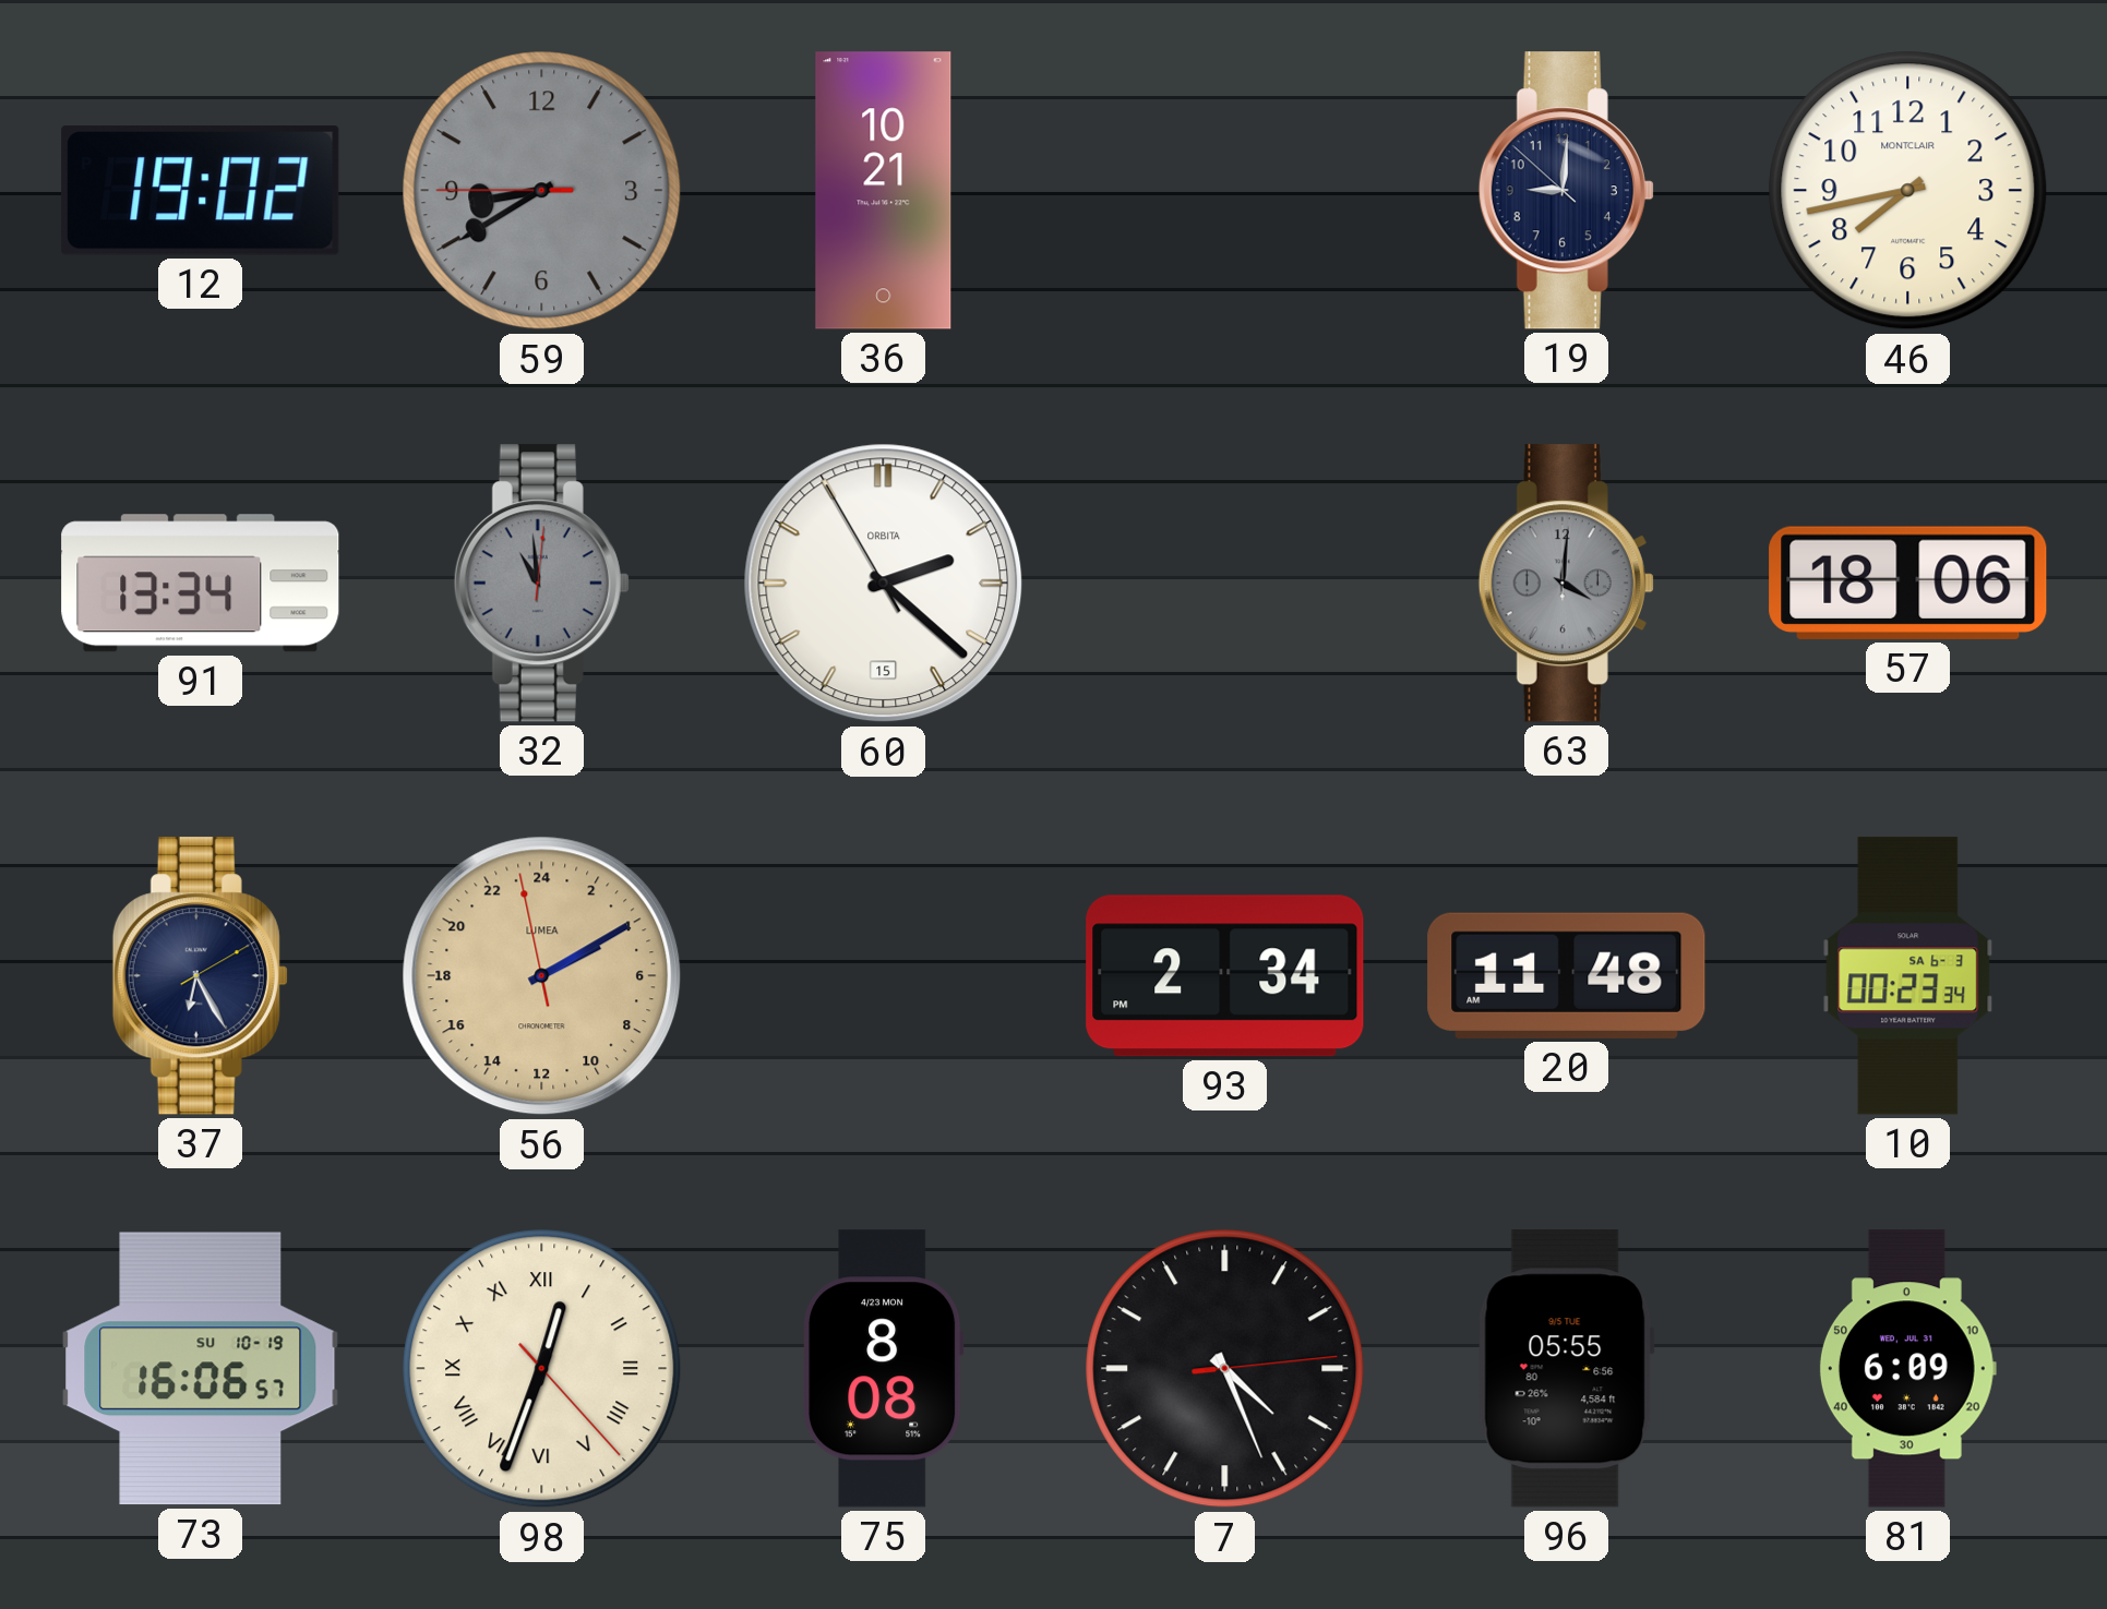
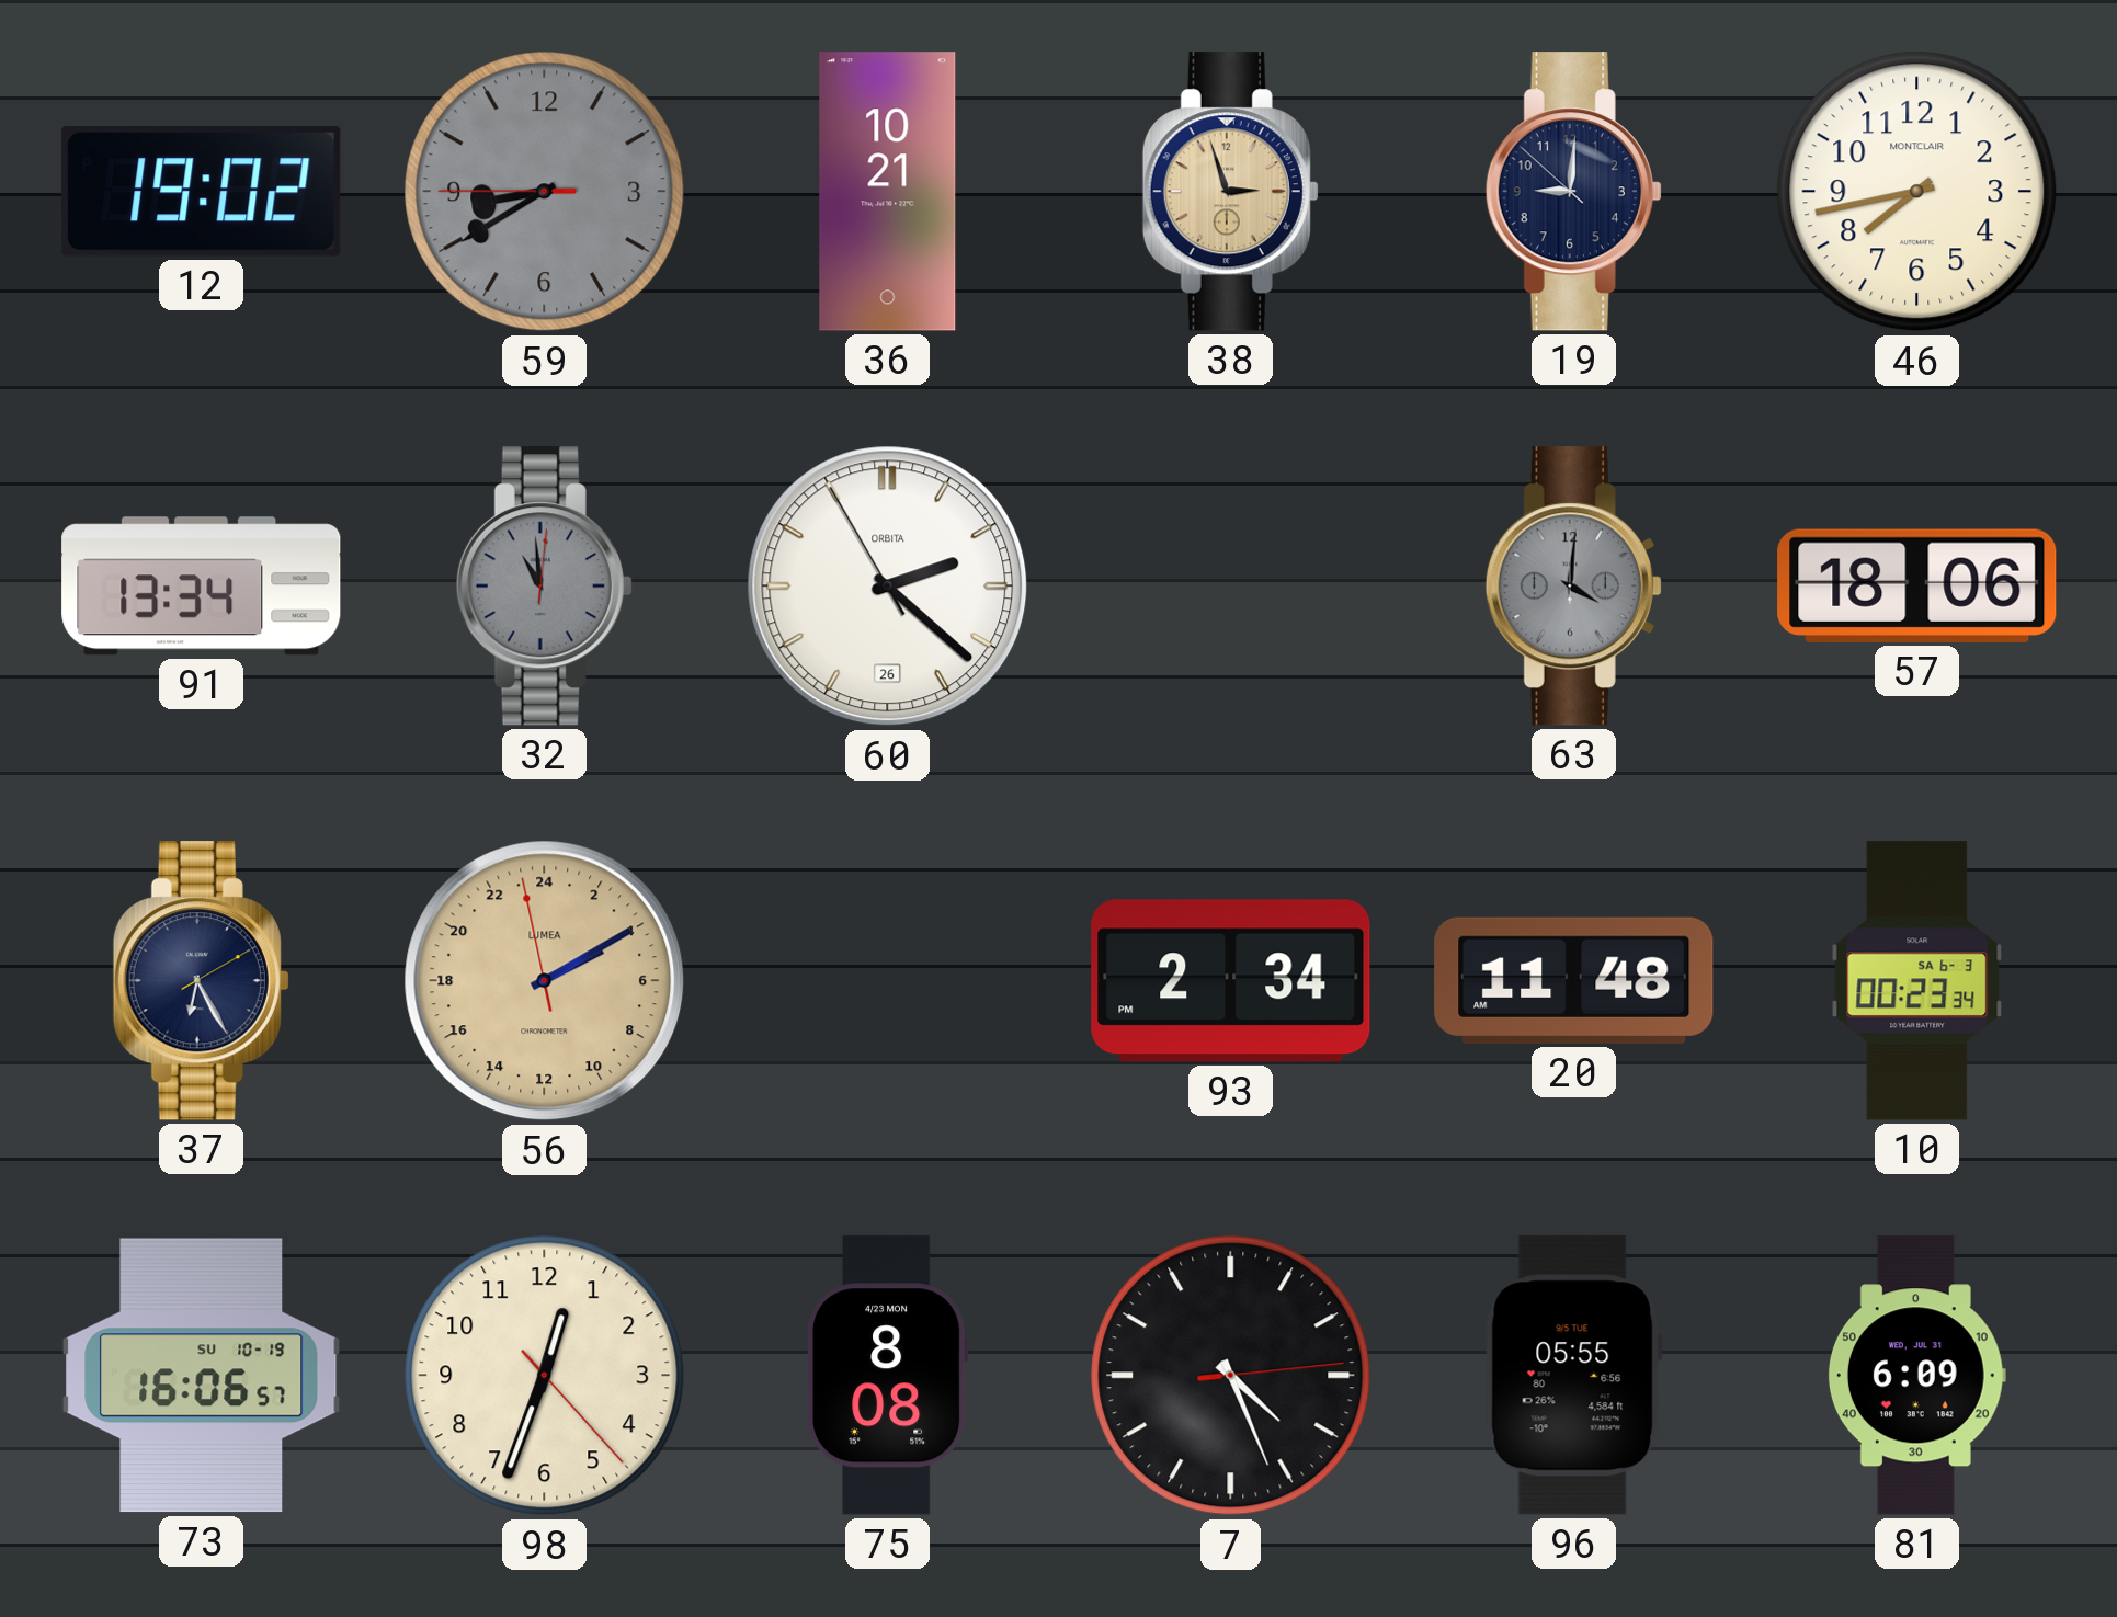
38: none -> 2:57 (1230, 192)
60 date: 15 -> 26 (888, 587)
98 numerals: Roman -> Arabic (545, 1376)
